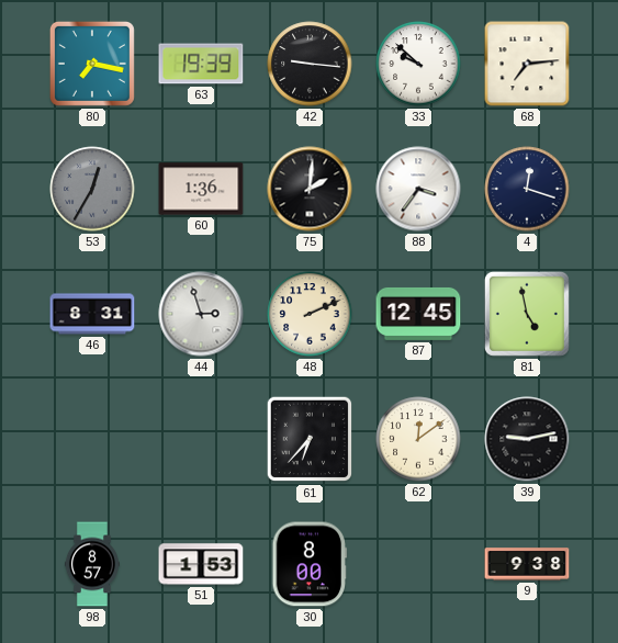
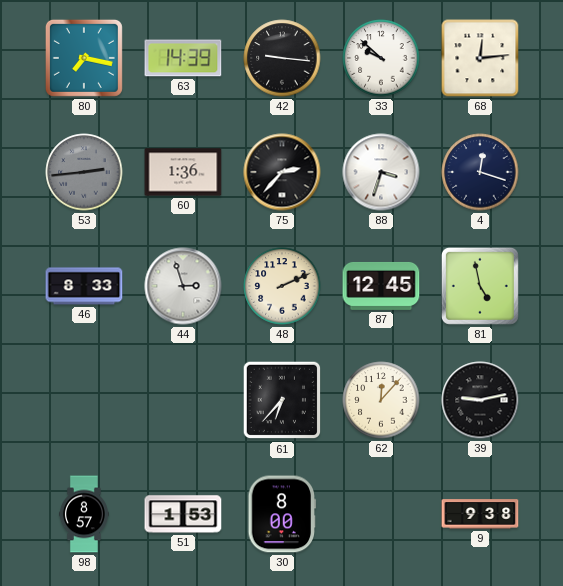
63: 19:39 -> 14:39 (183, 58)
68: 7:14 -> 12:14 (480, 58)
53: 12:35 -> 2:44 (84, 172)
75: 2:01 -> 2:37 (282, 172)
88: 3:36 -> 3:33 (381, 172)
46: 8:31 -> 8:33 (84, 286)
62: 12:09 -> 12:07 (381, 400)
